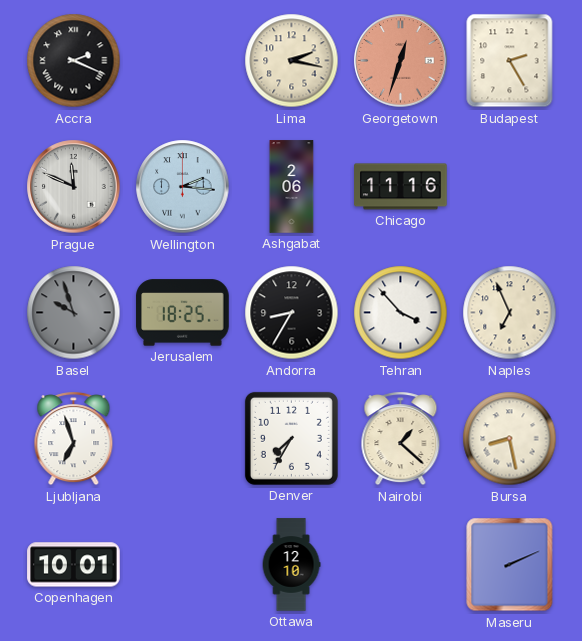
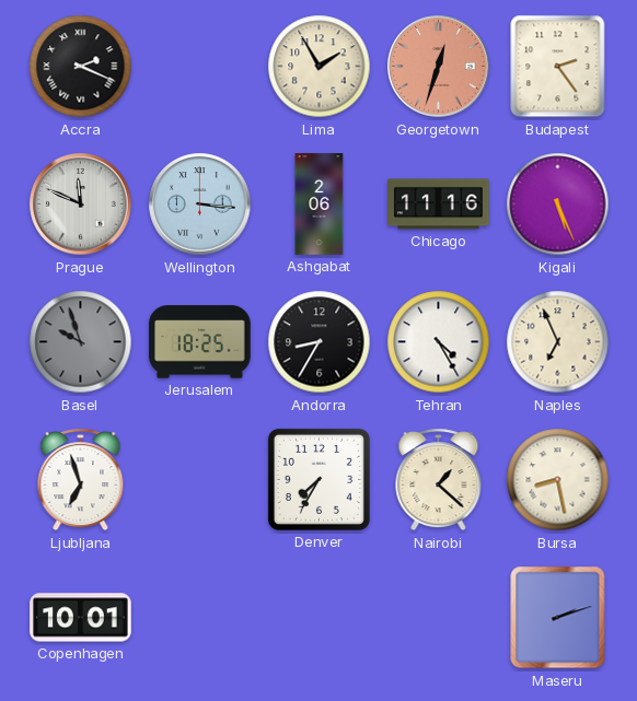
Lima: 2:17 -> 1:55 (320, 67)
Budapest: 2:25 -> 2:24 (558, 67)
Wellington: 2:16 -> 3:16 (200, 205)
Kigali: none -> 5:26 (558, 205)
Tehran: 3:53 -> 4:25 (439, 342)
Ottawa: 12:10 -> none (291, 565)
Maseru: 2:11 -> 2:12 (558, 618)
